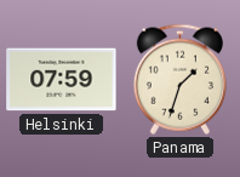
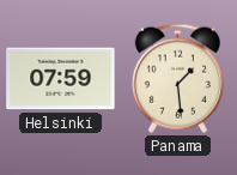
Panama: 1:33 -> 1:29 (177, 78)
